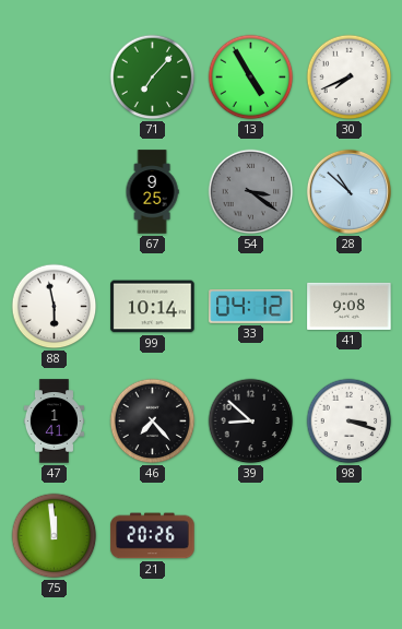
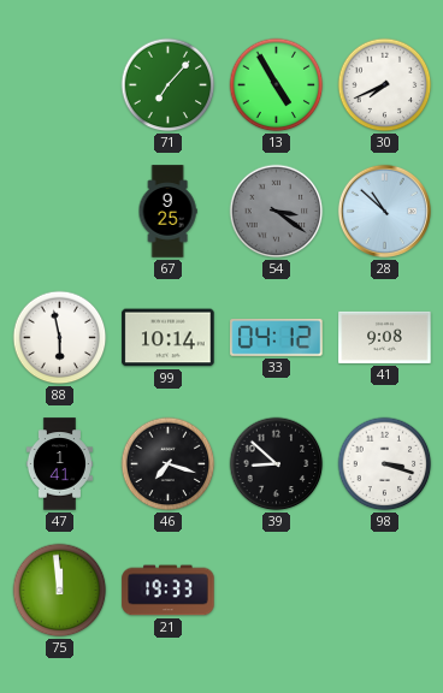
46: 7:23 -> 7:18 (169, 464)
21: 20:26 -> 19:33 (169, 591)
